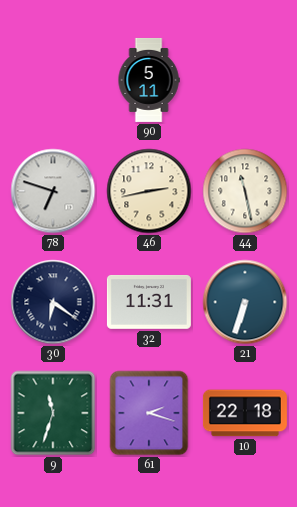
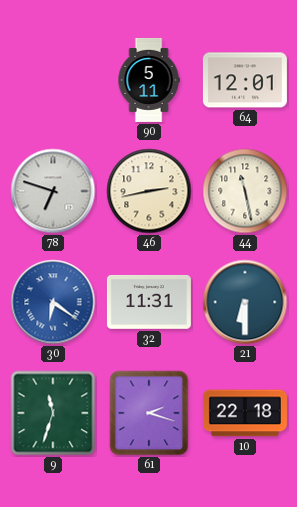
64: none -> 12:01 (245, 80)
30 dial: navy -> blue (53, 302)
21: 6:33 -> 6:30 (245, 302)
